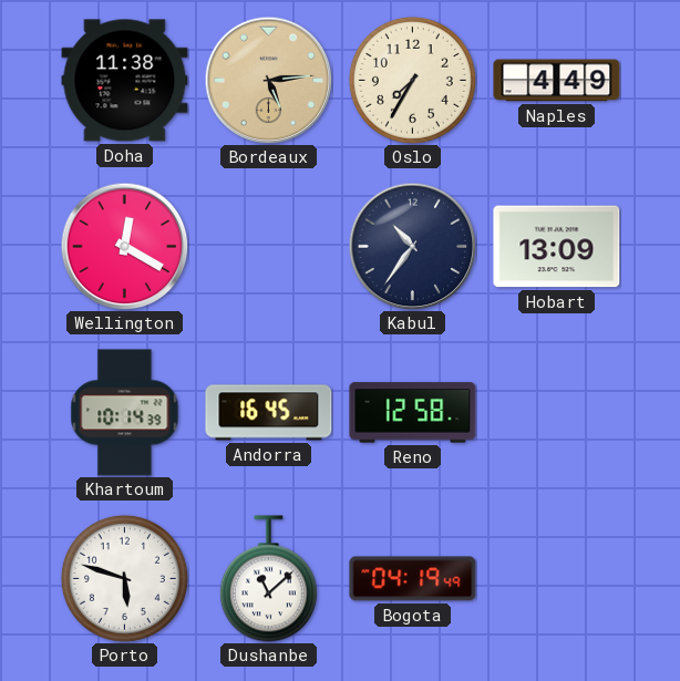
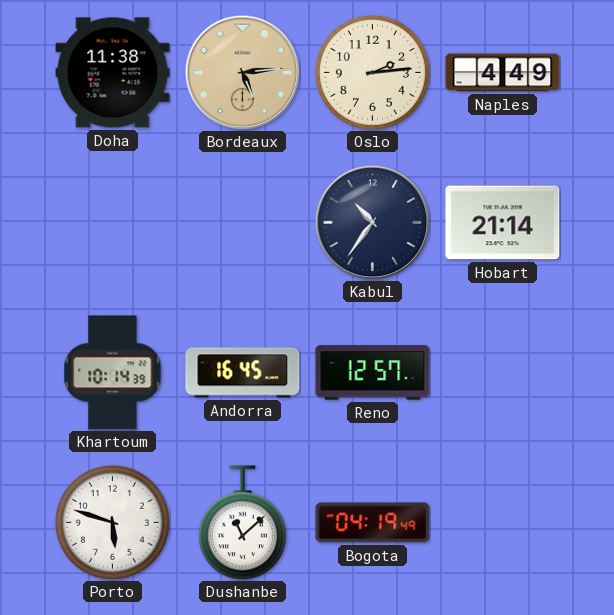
Oslo: 7:35 -> 2:14 (372, 72)
Wellington: 12:20 -> none (124, 246)
Hobart: 13:09 -> 21:14 (503, 223)
Reno: 12:58 -> 12:57 (373, 373)
